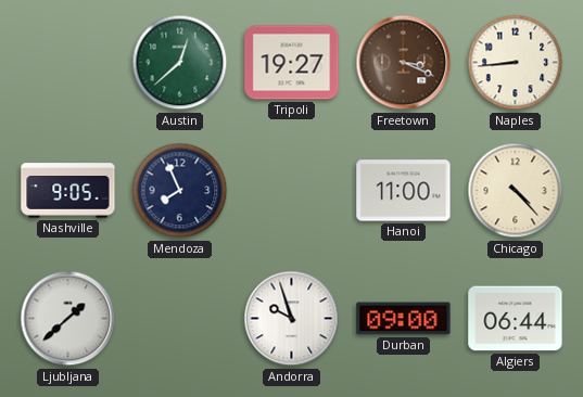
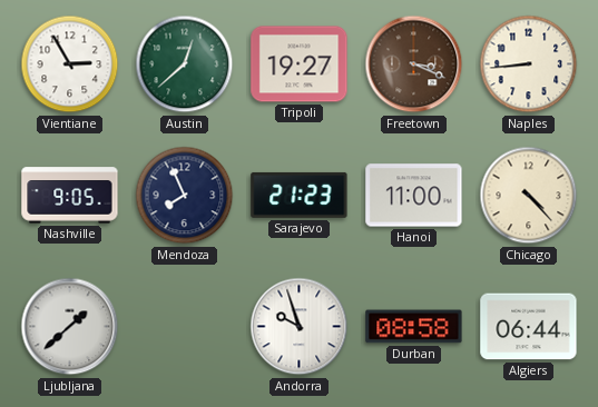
Vientiane: none -> 2:55 (70, 64)
Sarajevo: none -> 21:23 (300, 195)
Durban: 09:00 -> 08:58 (414, 327)
